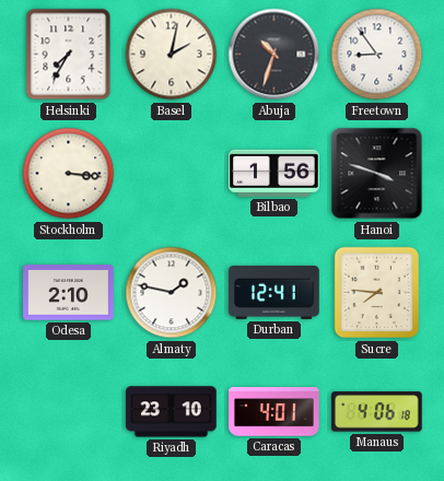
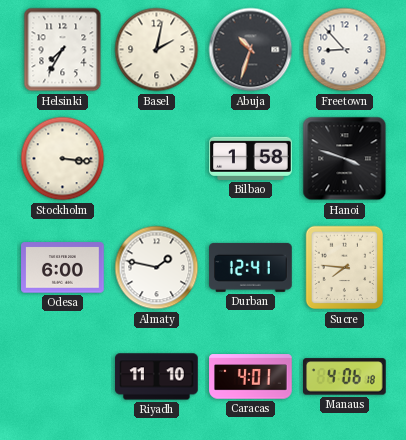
Freetown: 8:54 -> 8:53 (345, 50)
Bilbao: 1:56 -> 1:58 (251, 158)
Odesa: 2:10 -> 6:00 (63, 268)
Riyadh: 23:10 -> 11:10 (157, 377)
